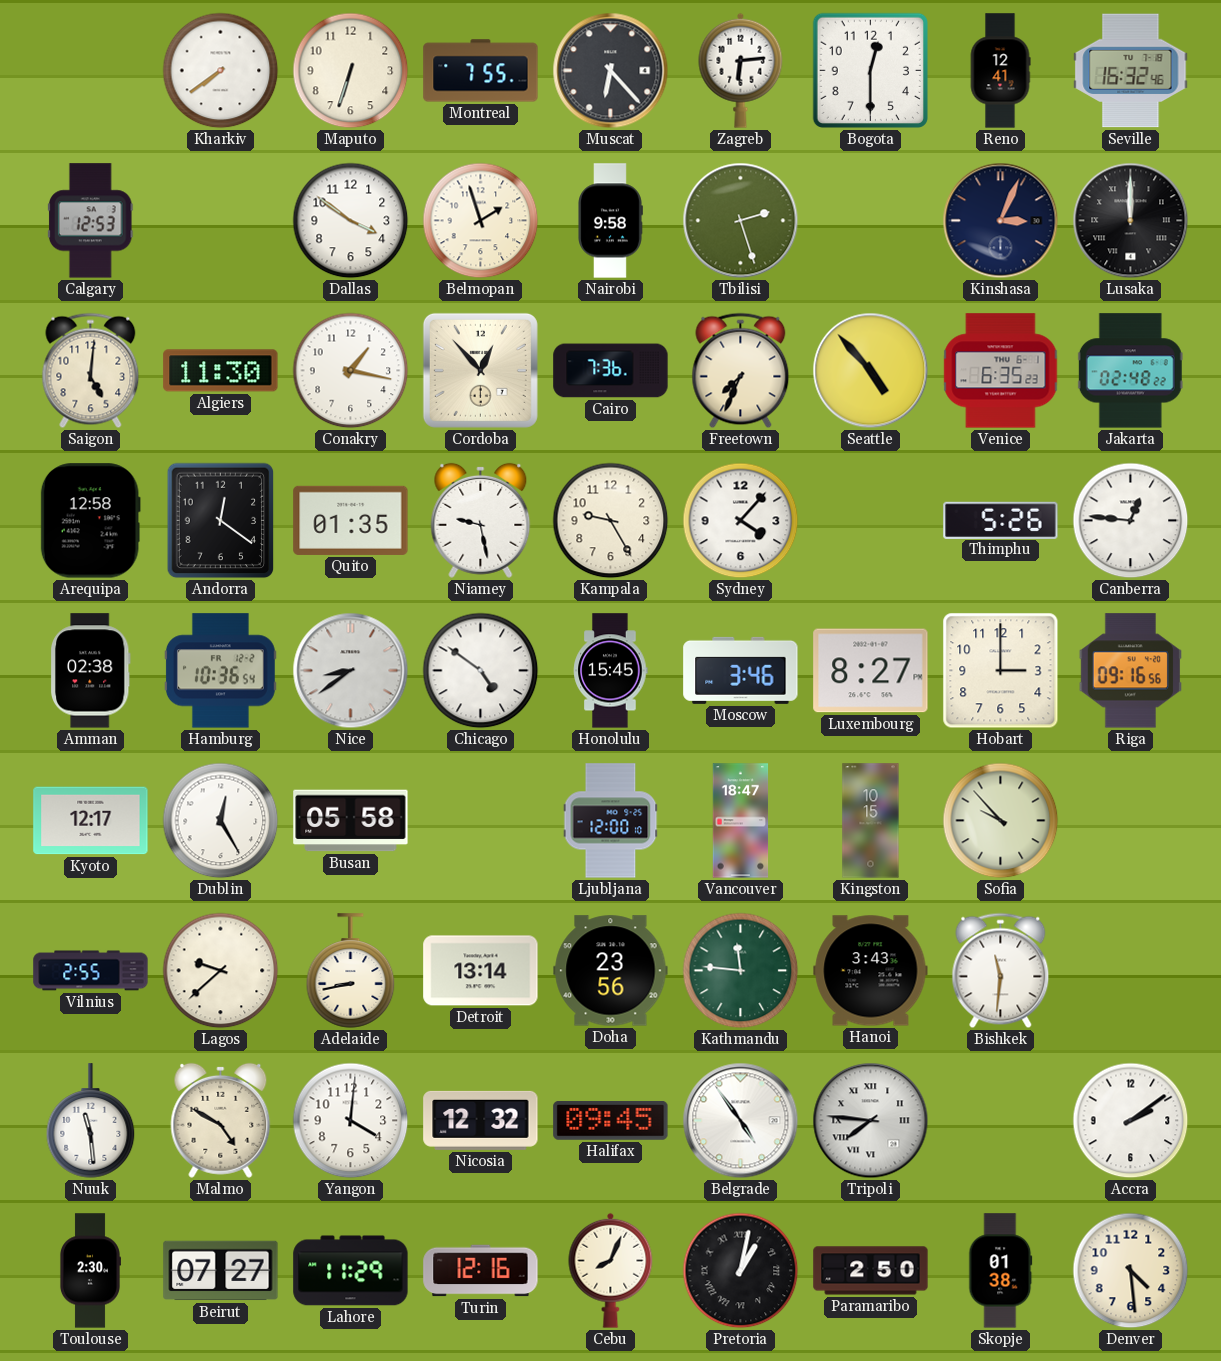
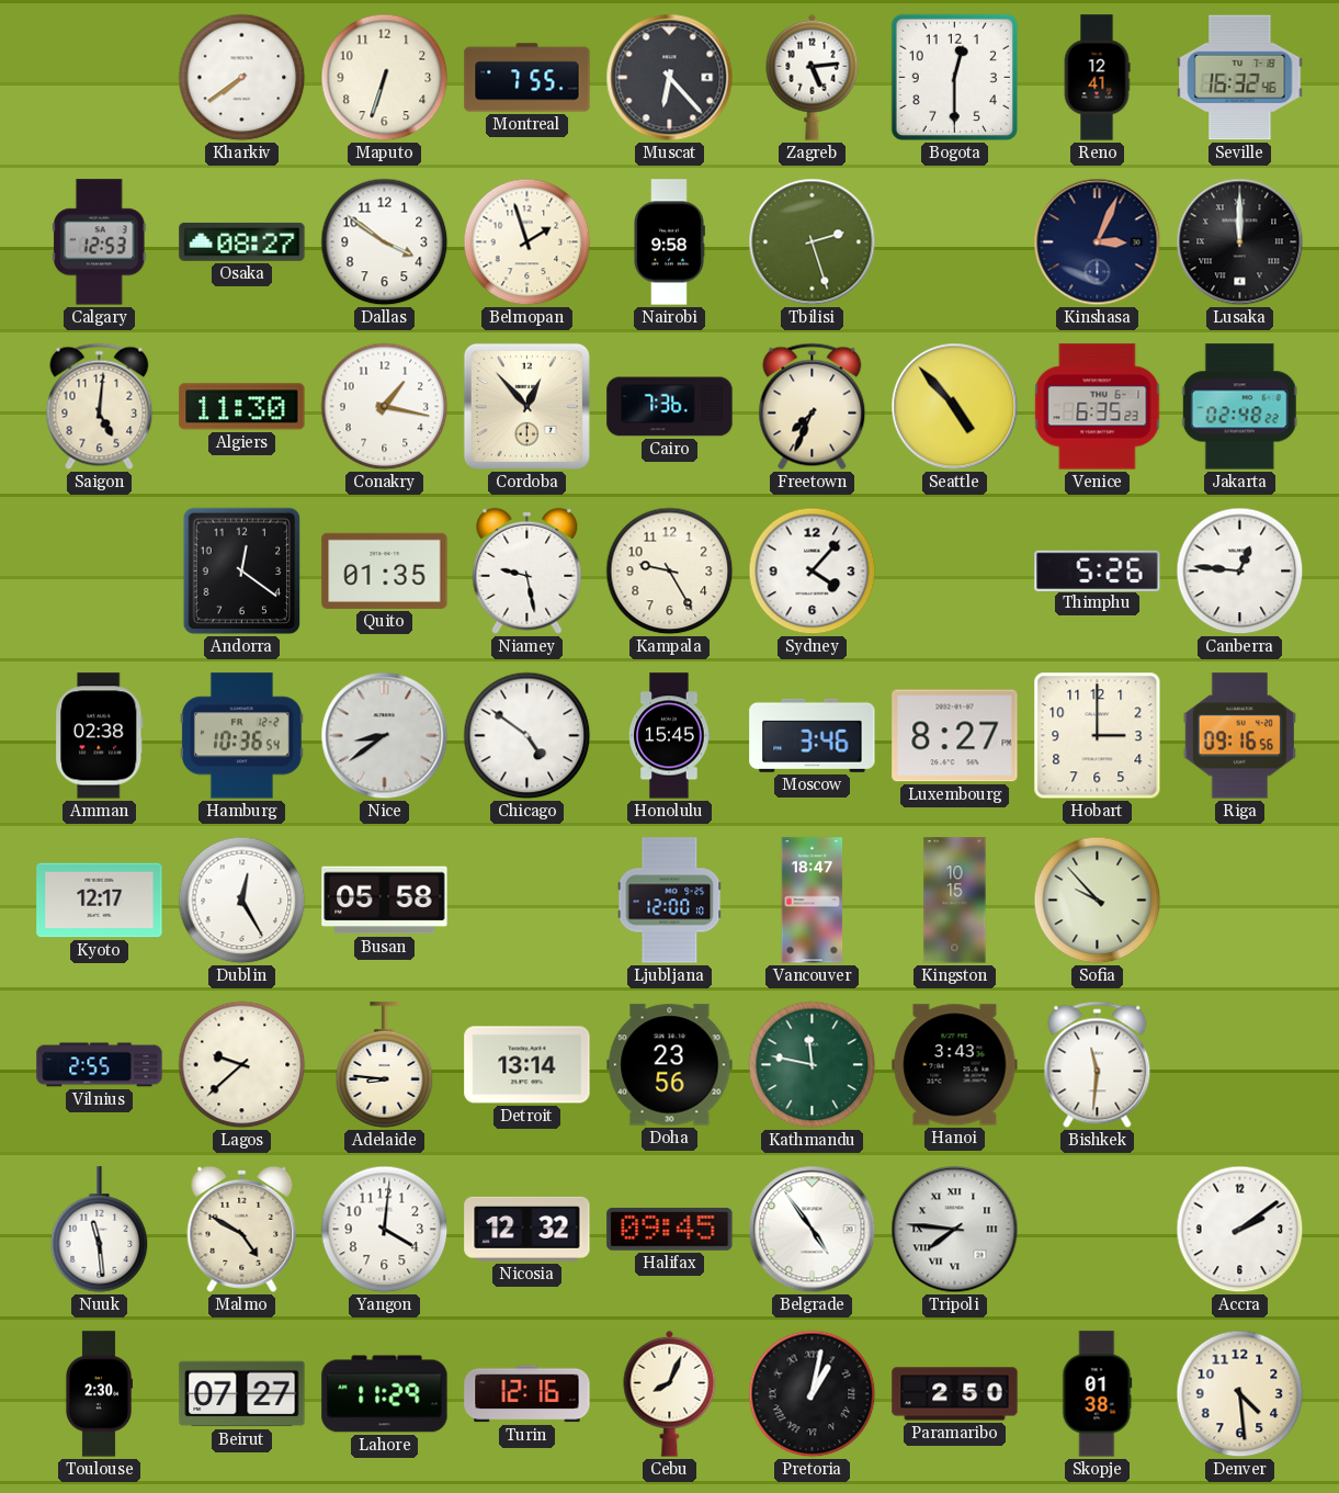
Zagreb: 6:14 -> 5:14 (813, 77)
Osaka: none -> 08:27 (242, 241)
Arequipa: 12:58 -> none (90, 521)
Adelaide: 8:43 -> 8:46 (385, 1065)
Kathmandu: 11:46 -> 11:47 (813, 1065)
